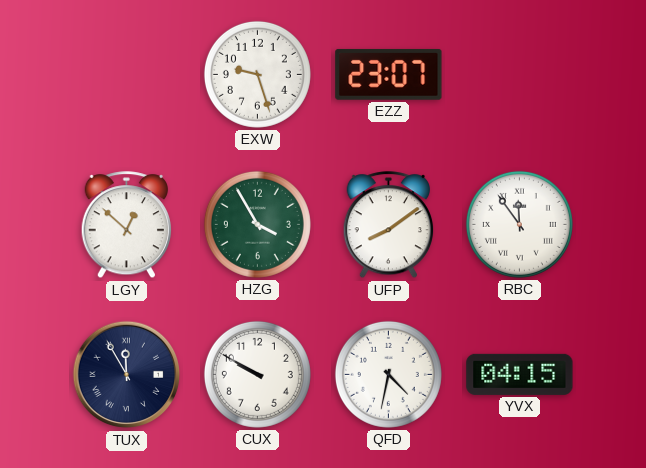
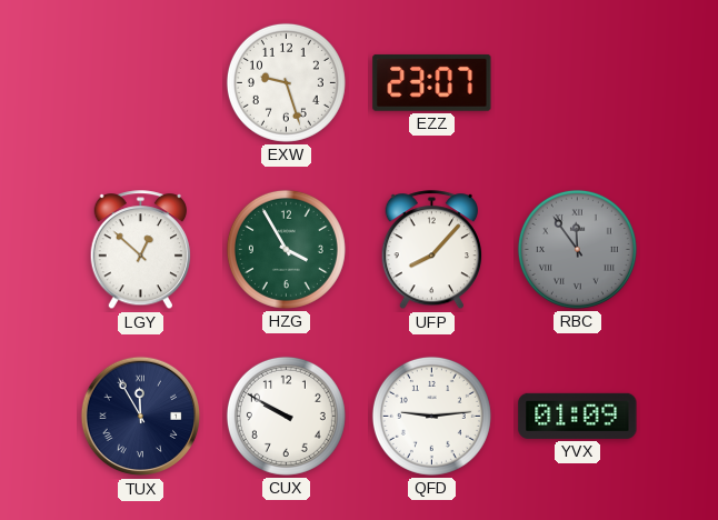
UFP: 8:09 -> 8:07 (431, 250)
RBC dial: white -> grey (577, 249)
QFD: 4:32 -> 9:14 (431, 416)
YVX: 04:15 -> 01:09 (578, 416)
